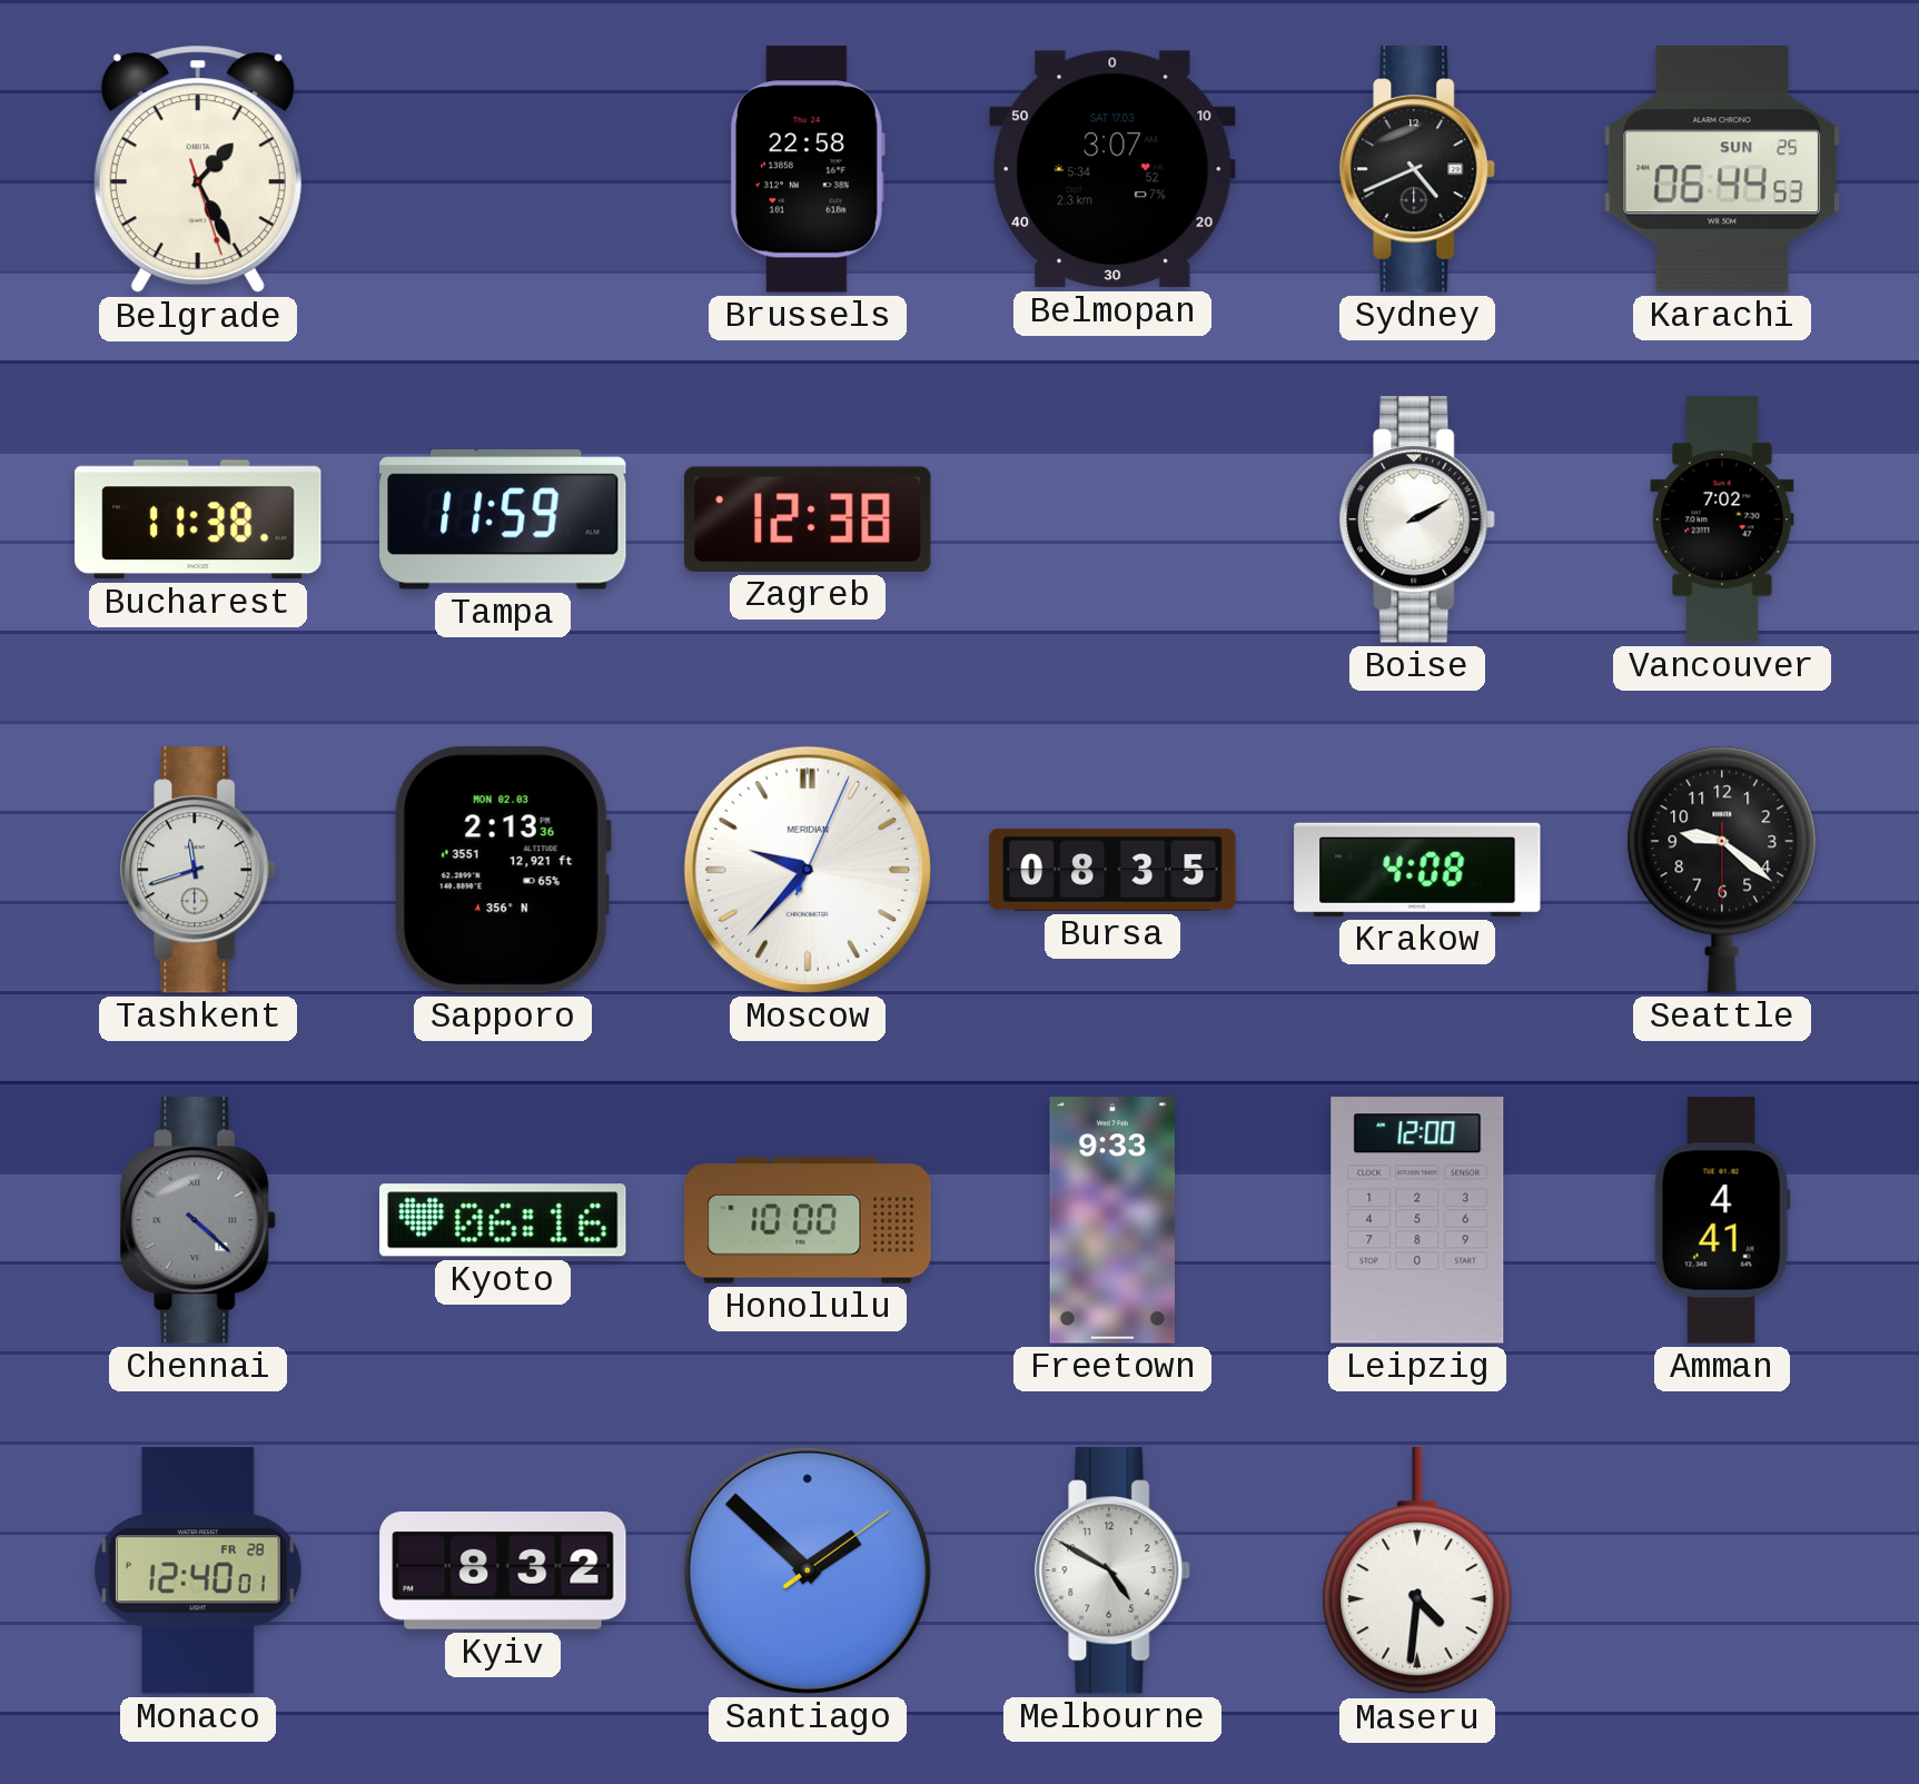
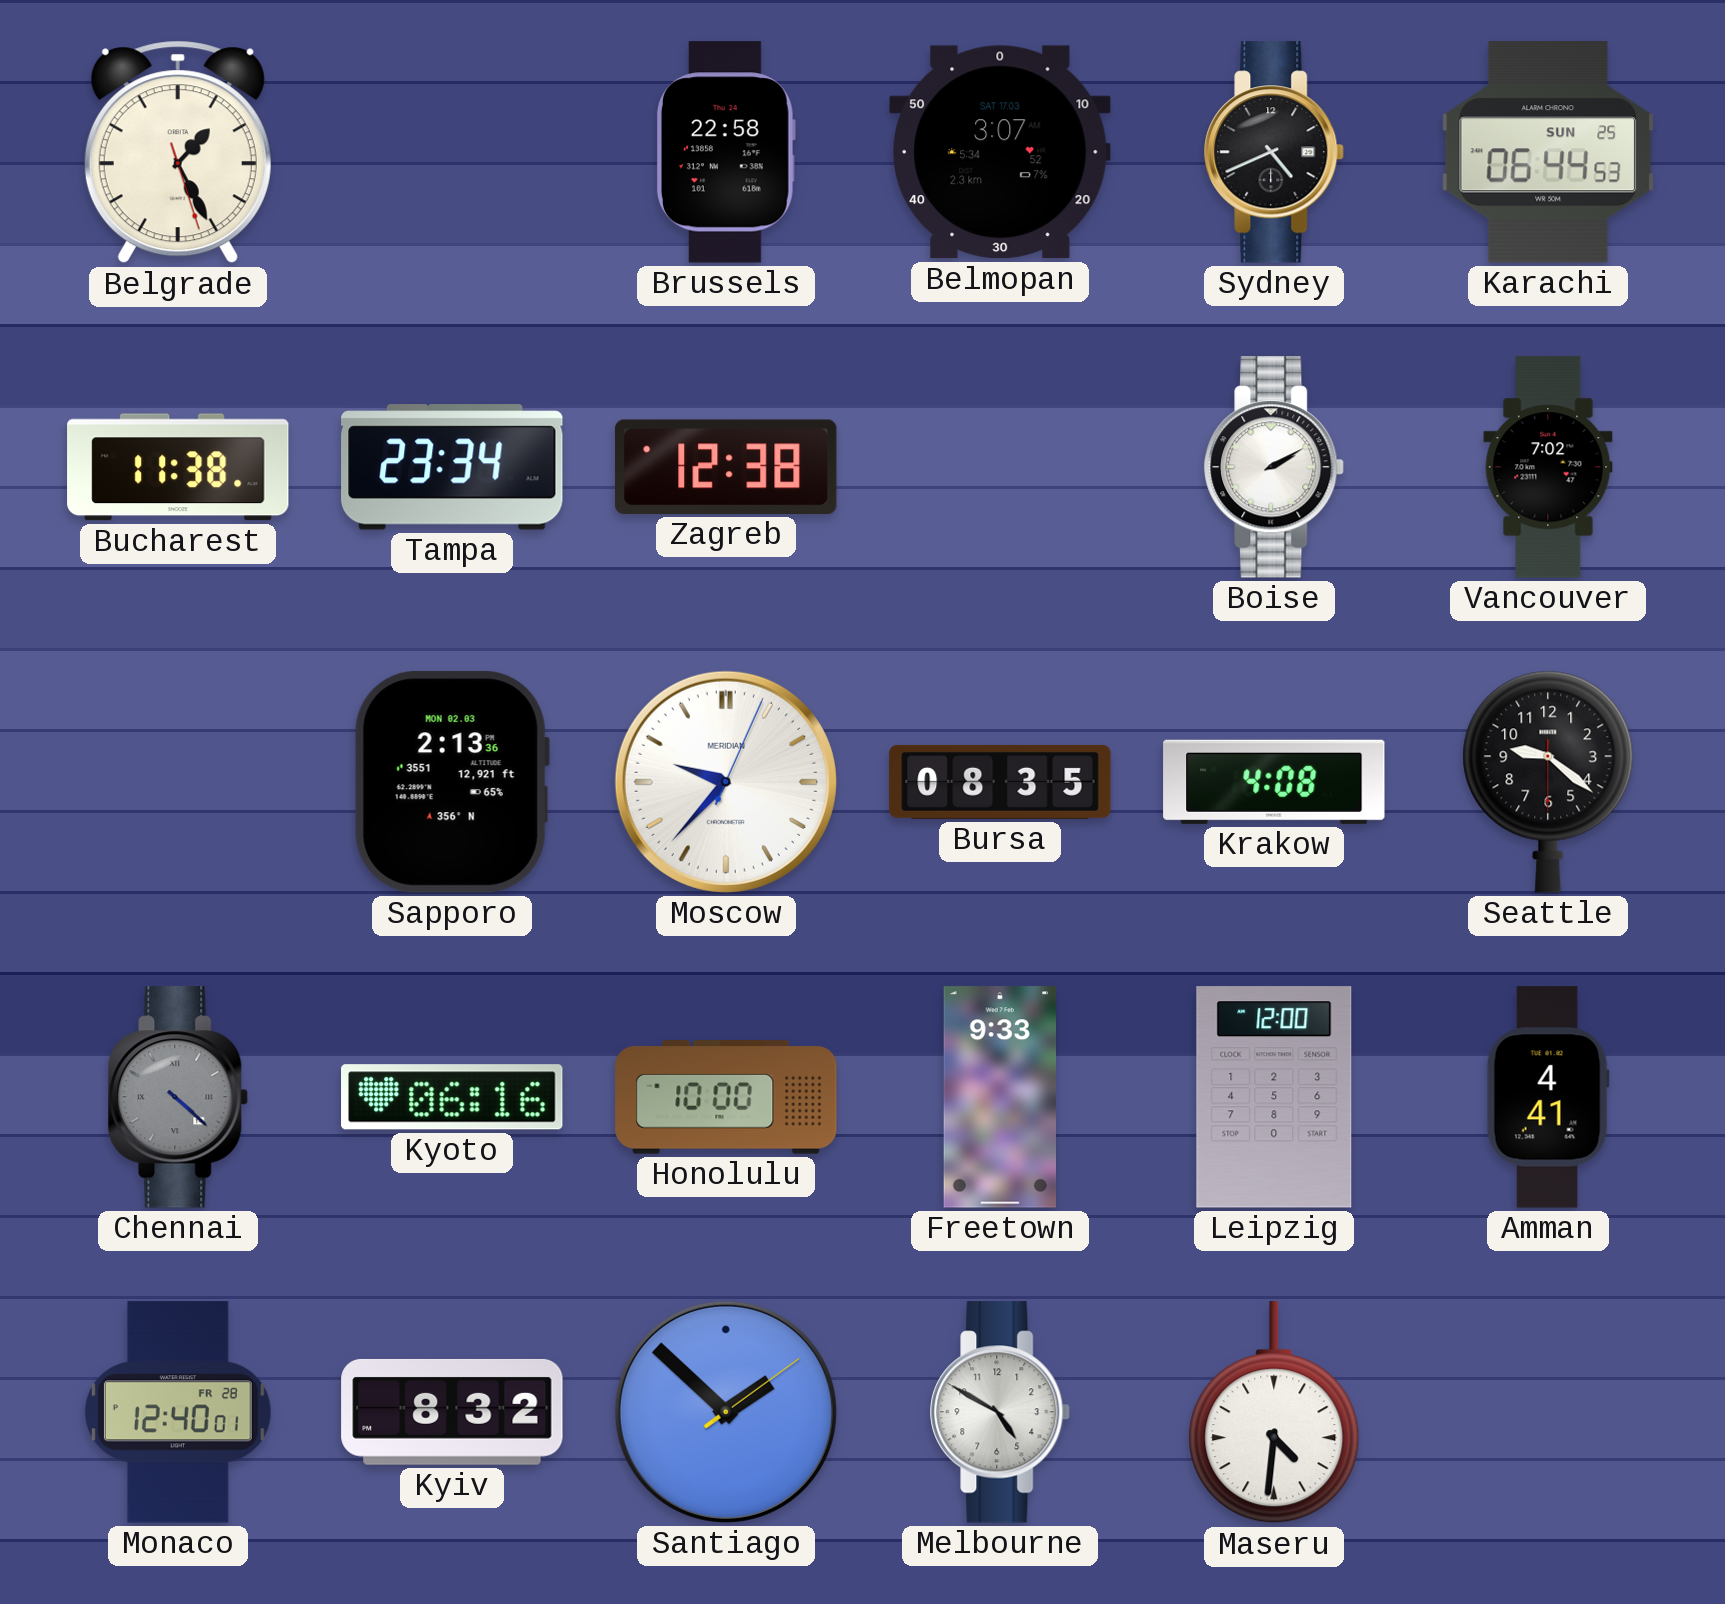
Tampa: 11:59 -> 23:34 (452, 467)
Tashkent: 11:42 -> none (199, 870)
